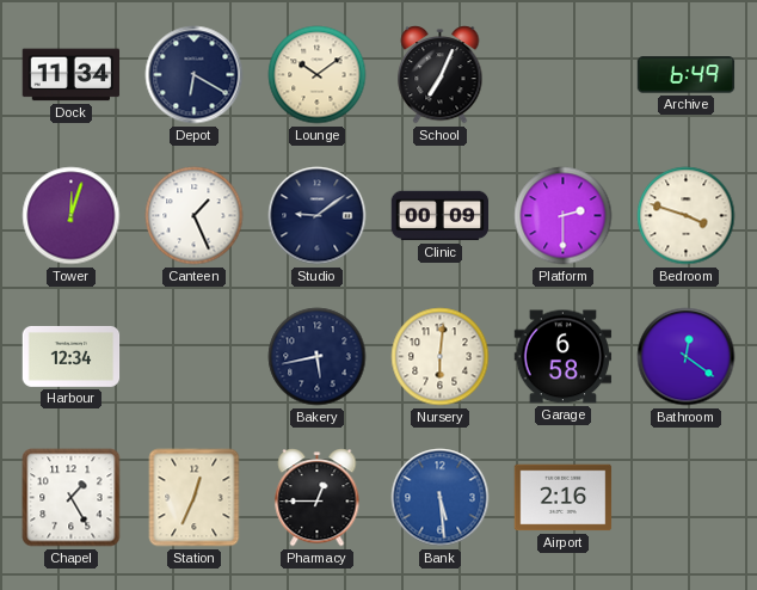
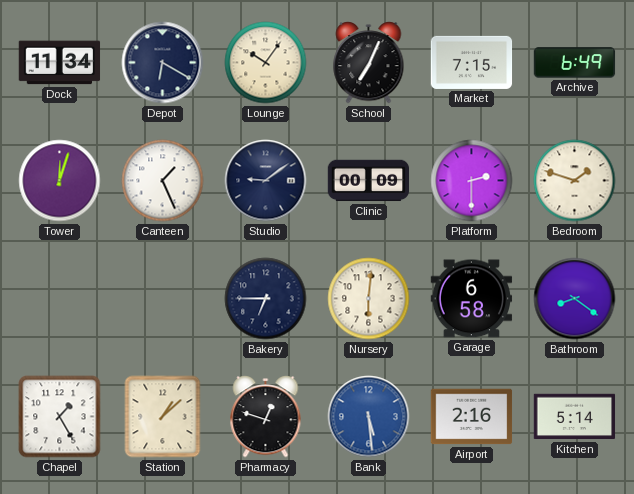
Lounge: 10:09 -> 10:06 (266, 63)
Market: none -> 7:15 (472, 62)
Bedroom: 3:48 -> 1:48 (575, 181)
Harbour: 12:34 -> none (72, 356)
Bakery: 5:43 -> 6:45 (266, 299)
Bathroom: 12:21 -> 8:21 (575, 299)
Station: 12:34 -> 1:08 (163, 417)
Pharmacy: 12:45 -> 12:48 (266, 417)
Kitchen: none -> 5:14 (575, 417)
